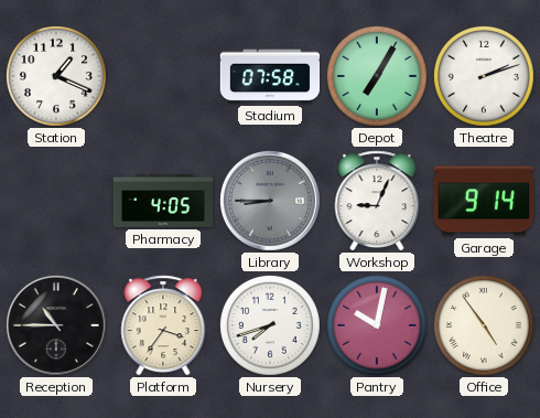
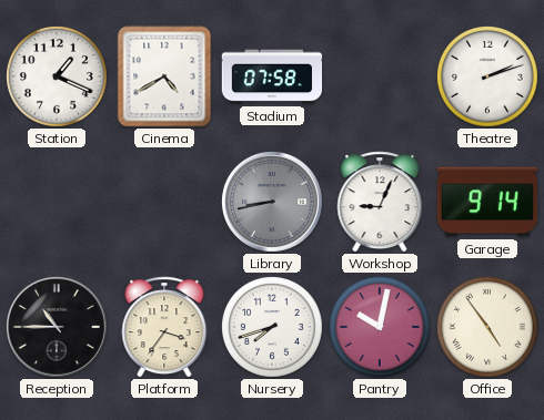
Cinema: none -> 4:40 (164, 76)
Depot: 7:05 -> none (377, 76)
Pharmacy: 4:05 -> none (163, 201)
Library: 8:45 -> 8:43 (272, 202)
